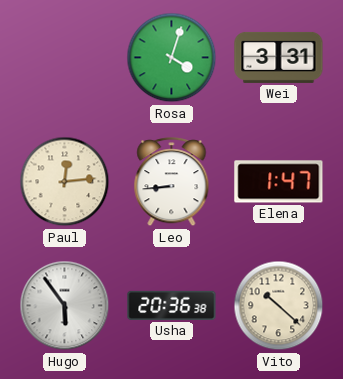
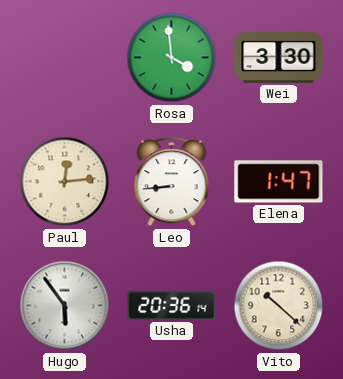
Rosa: 4:03 -> 3:59 (172, 58)
Wei: 3:31 -> 3:30 (279, 57)
Usha: 20:36:38 -> 20:36:14 (172, 305)
